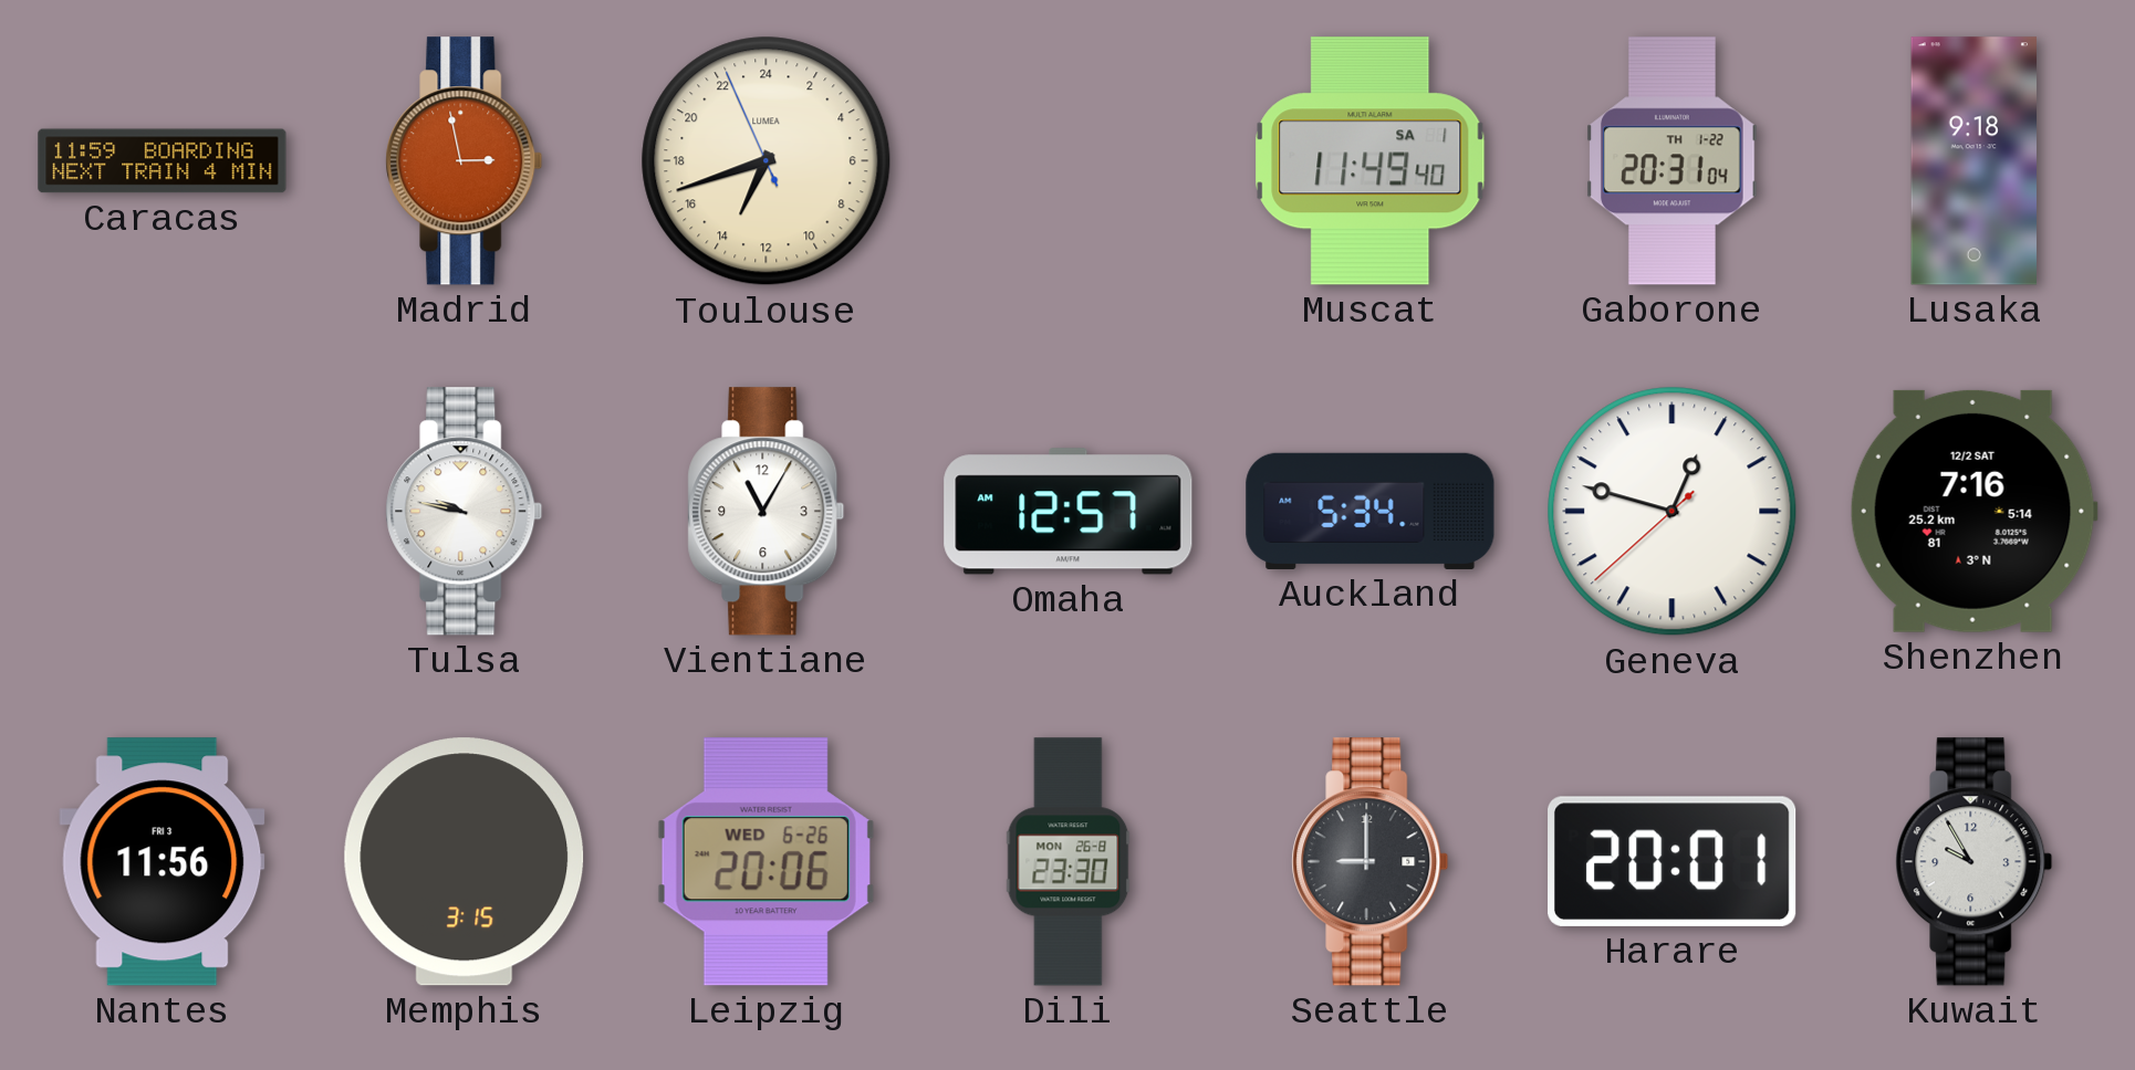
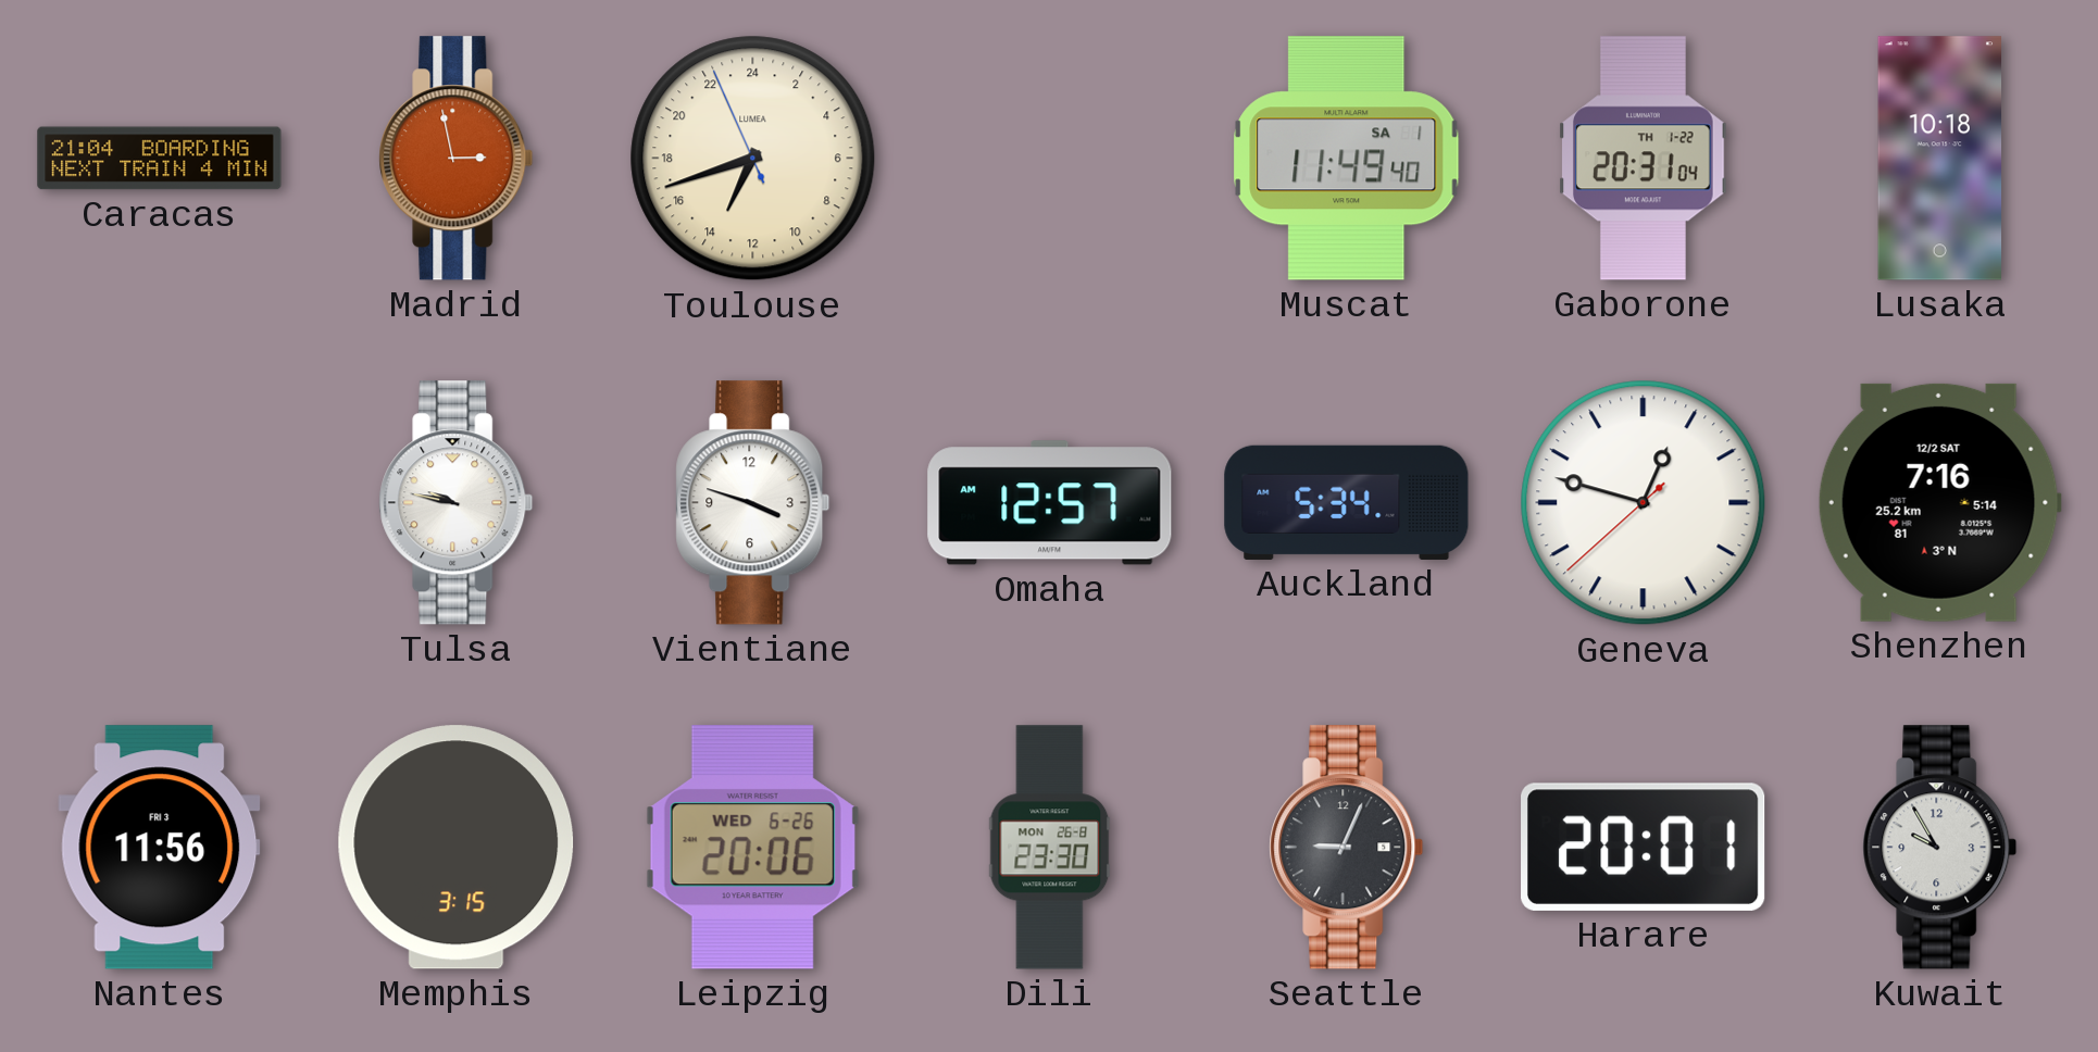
Caracas: 11:59 -> 21:04 (160, 159)
Lusaka: 9:18 -> 10:18 (1940, 159)
Vientiane: 11:05 -> 3:48 (753, 503)
Seattle: 9:00 -> 9:04 (1347, 848)
